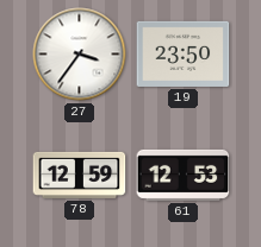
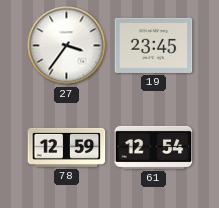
19: 23:50 -> 23:45 (154, 45)
61: 12:53 -> 12:54 (154, 147)
